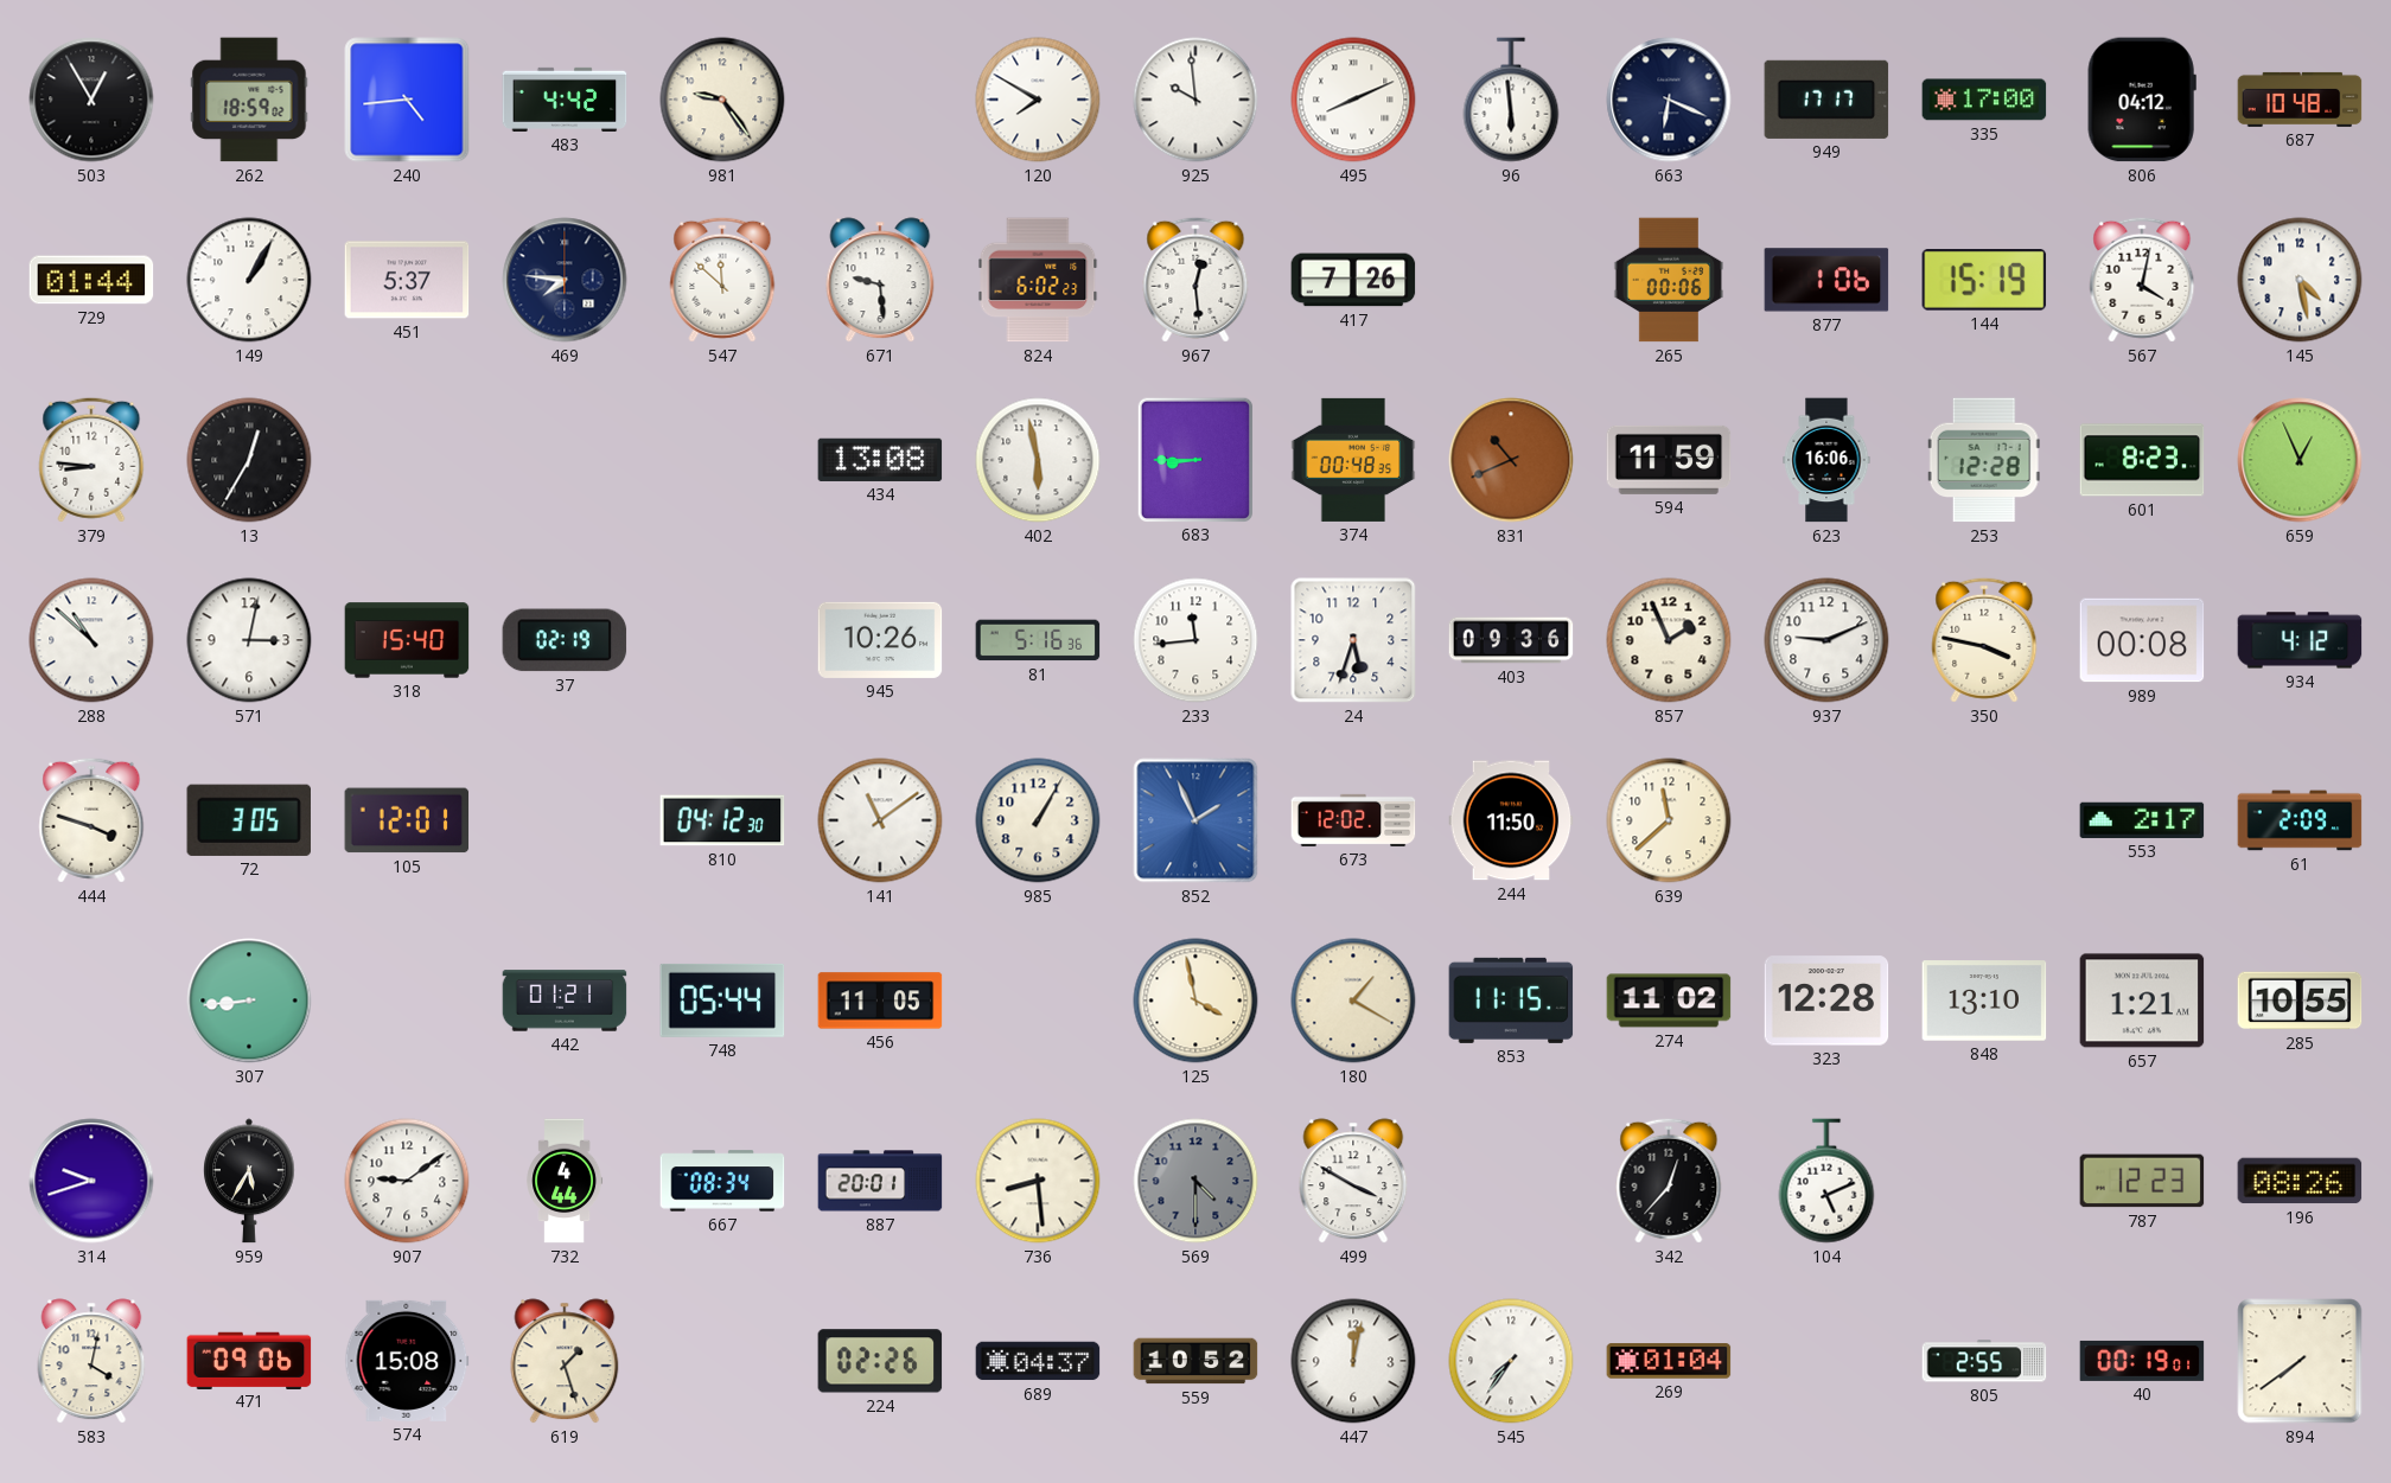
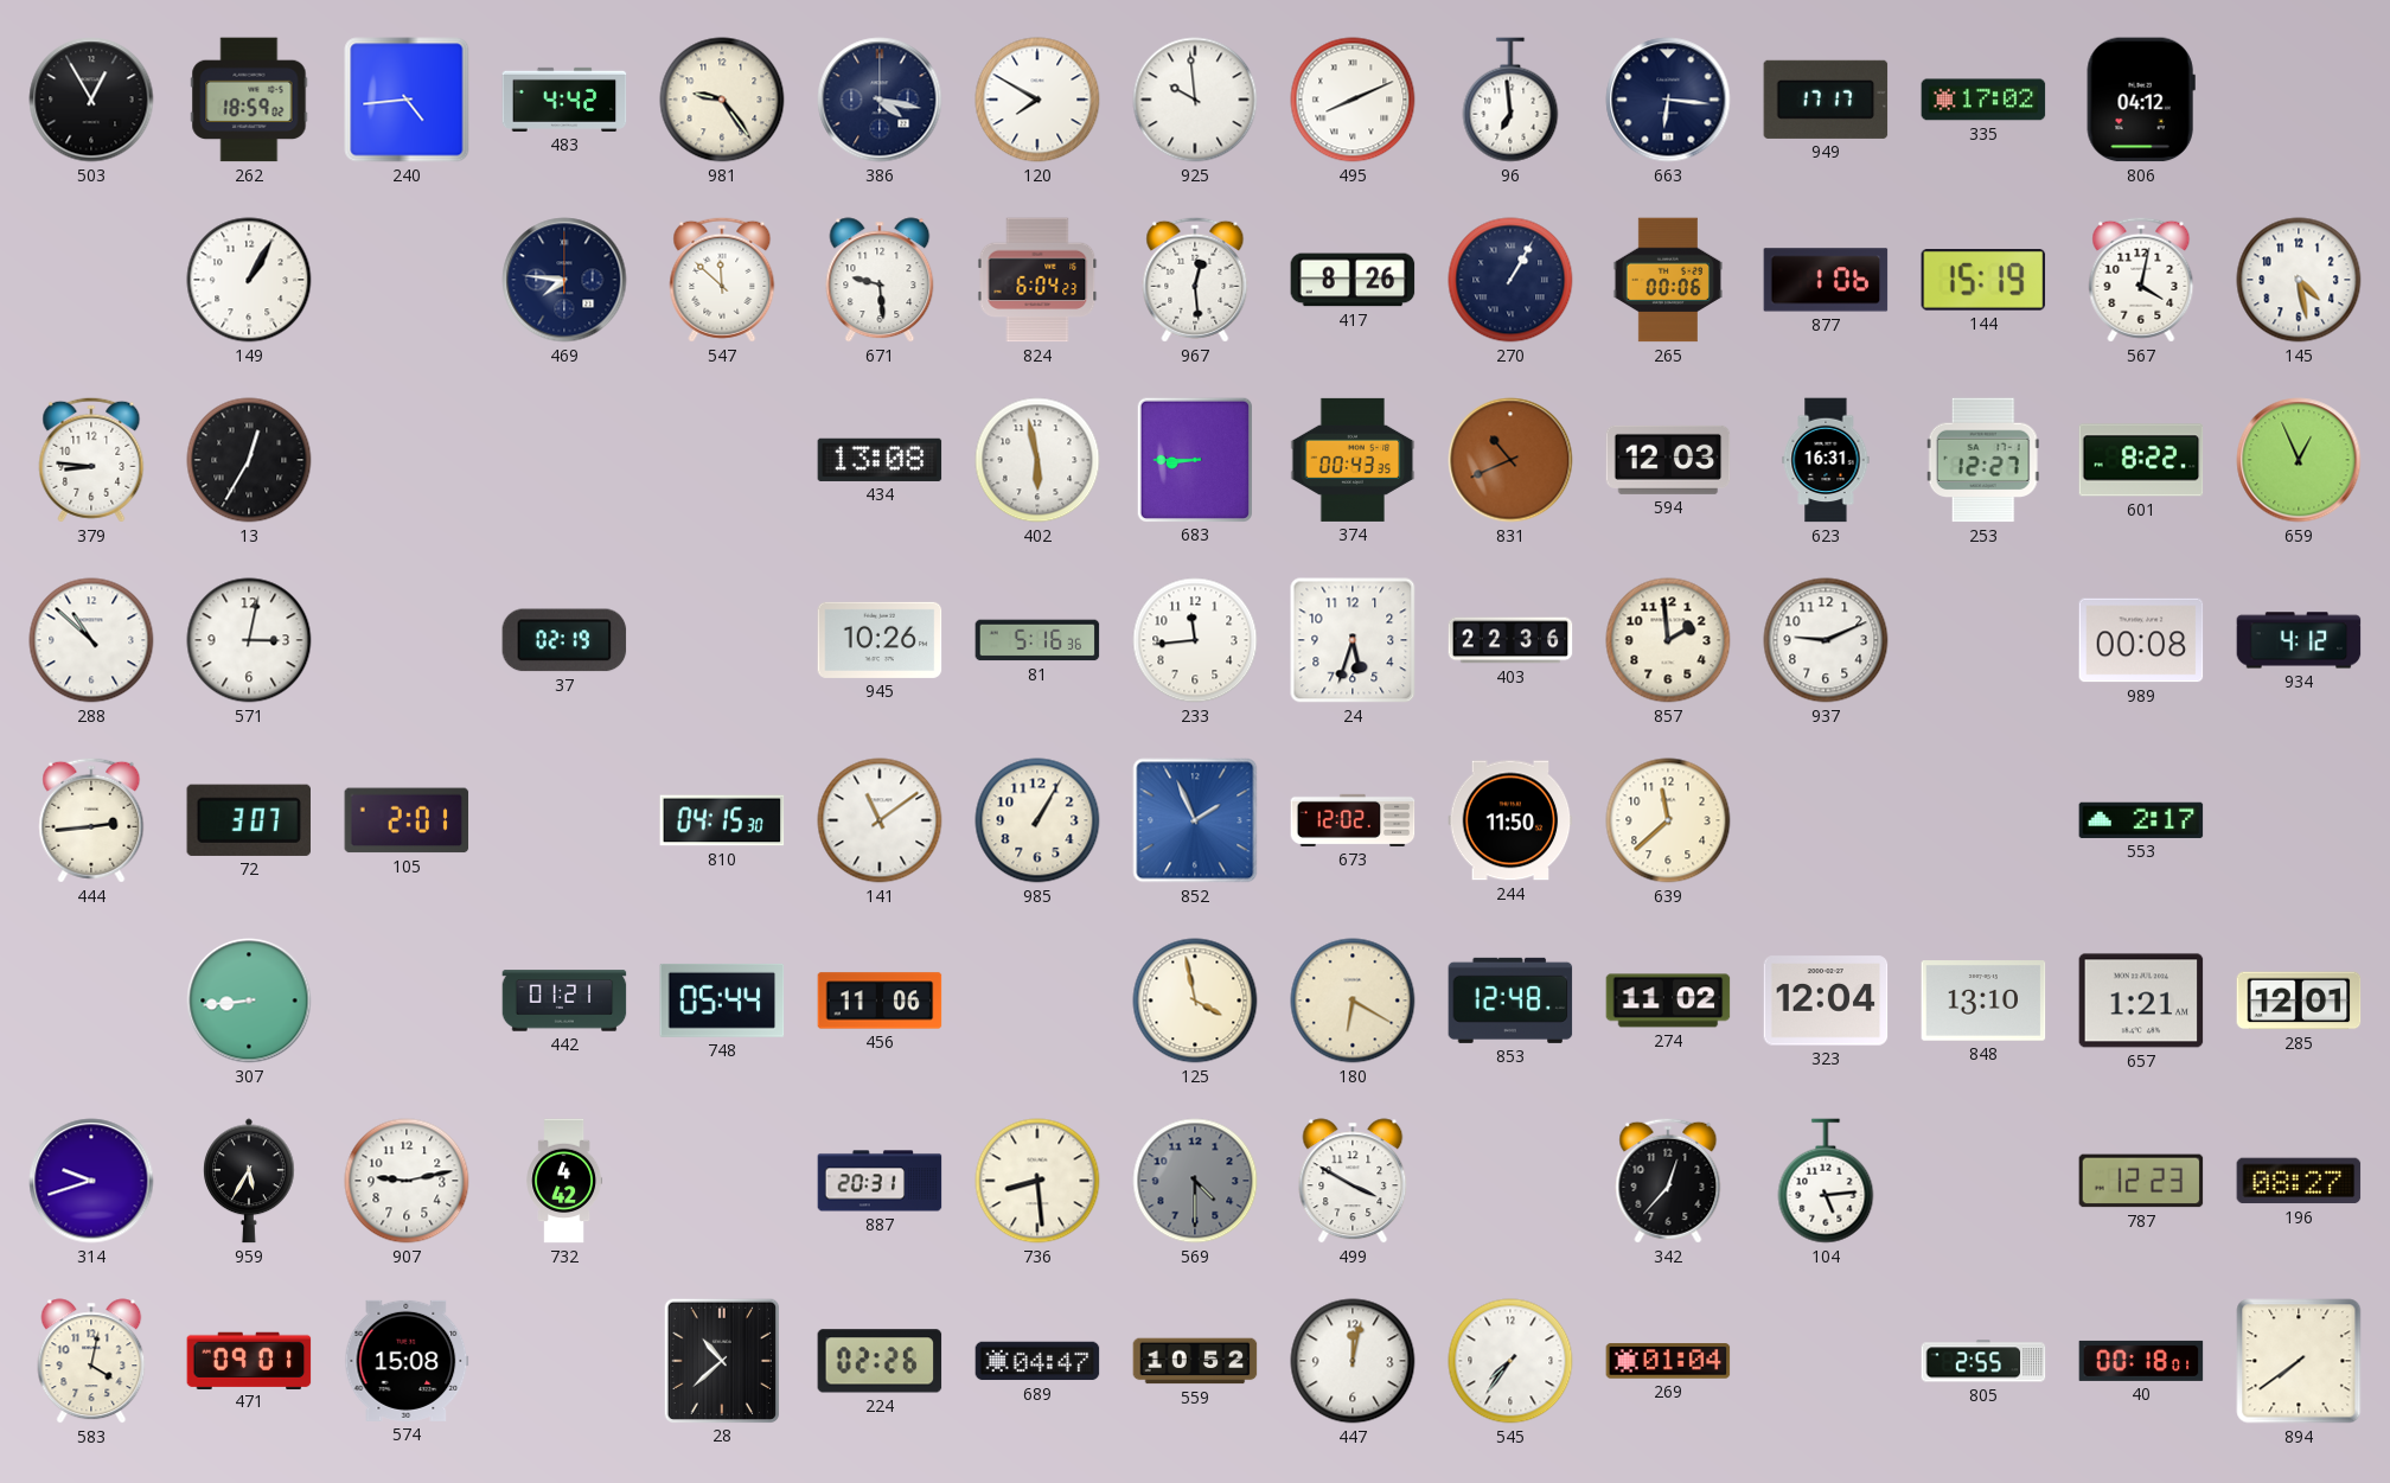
386: none -> 4:17 (880, 100)
96: 5:59 -> 6:59 (1510, 100)
663: 6:19 -> 6:16 (1668, 100)
335: 17:00 -> 17:02 (1983, 100)
687: 10:48 -> none (2300, 100)
729: 01:44 -> none (91, 280)
451: 5:37 -> none (407, 280)
824: 6:02 -> 6:04 (1037, 280)
417: 7:26 -> 8:26 (1353, 280)
270: none -> 1:05 (1510, 280)
374: 00:48 -> 00:43 (1353, 460)
594: 11:59 -> 12:03 (1668, 460)
623: 16:06 -> 16:31 (1826, 460)
253: 12:28 -> 12:27 (1983, 460)
601: 8:23 -> 8:22 (2141, 460)
318: 15:40 -> none (407, 640)
403: 09:36 -> 22:36 (1510, 640)
857: 1:56 -> 1:59 (1668, 640)
350: 3:47 -> none (1984, 640)
444: 3:48 -> 2:44 (91, 820)
72: 3:05 -> 3:07 (248, 820)
105: 12:01 -> 2:01 (407, 820)
810: 04:12 -> 04:15 (722, 820)
61: 2:09 -> none (2300, 820)
456: 11:05 -> 11:06 (880, 1001)
180: 1:20 -> 6:20 (1353, 1001)
853: 11:15 -> 12:48 (1510, 1001)
323: 12:28 -> 12:04 (1826, 1001)
285: 10:55 -> 12:01 (2299, 1001)
907: 9:09 -> 9:13 (407, 1181)
732: 4:44 -> 4:42 (564, 1181)
667: 08:34 -> none (722, 1181)
887: 20:01 -> 20:31 (880, 1181)
104: 5:11 -> 5:14 (1826, 1181)
196: 08:26 -> 08:27 (2299, 1181)
471: 09:06 -> 09:01 (249, 1360)
619: 1:27 -> none (565, 1361)
28: none -> 10:38 (721, 1360)
689: 04:37 -> 04:47 (1037, 1361)
40: 00:19 -> 00:18 (2141, 1361)
